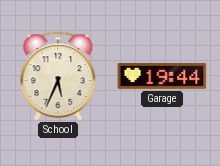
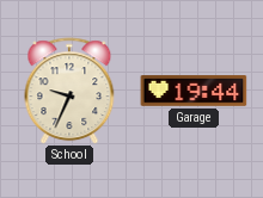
School: 5:34 -> 9:34 (69, 91)
